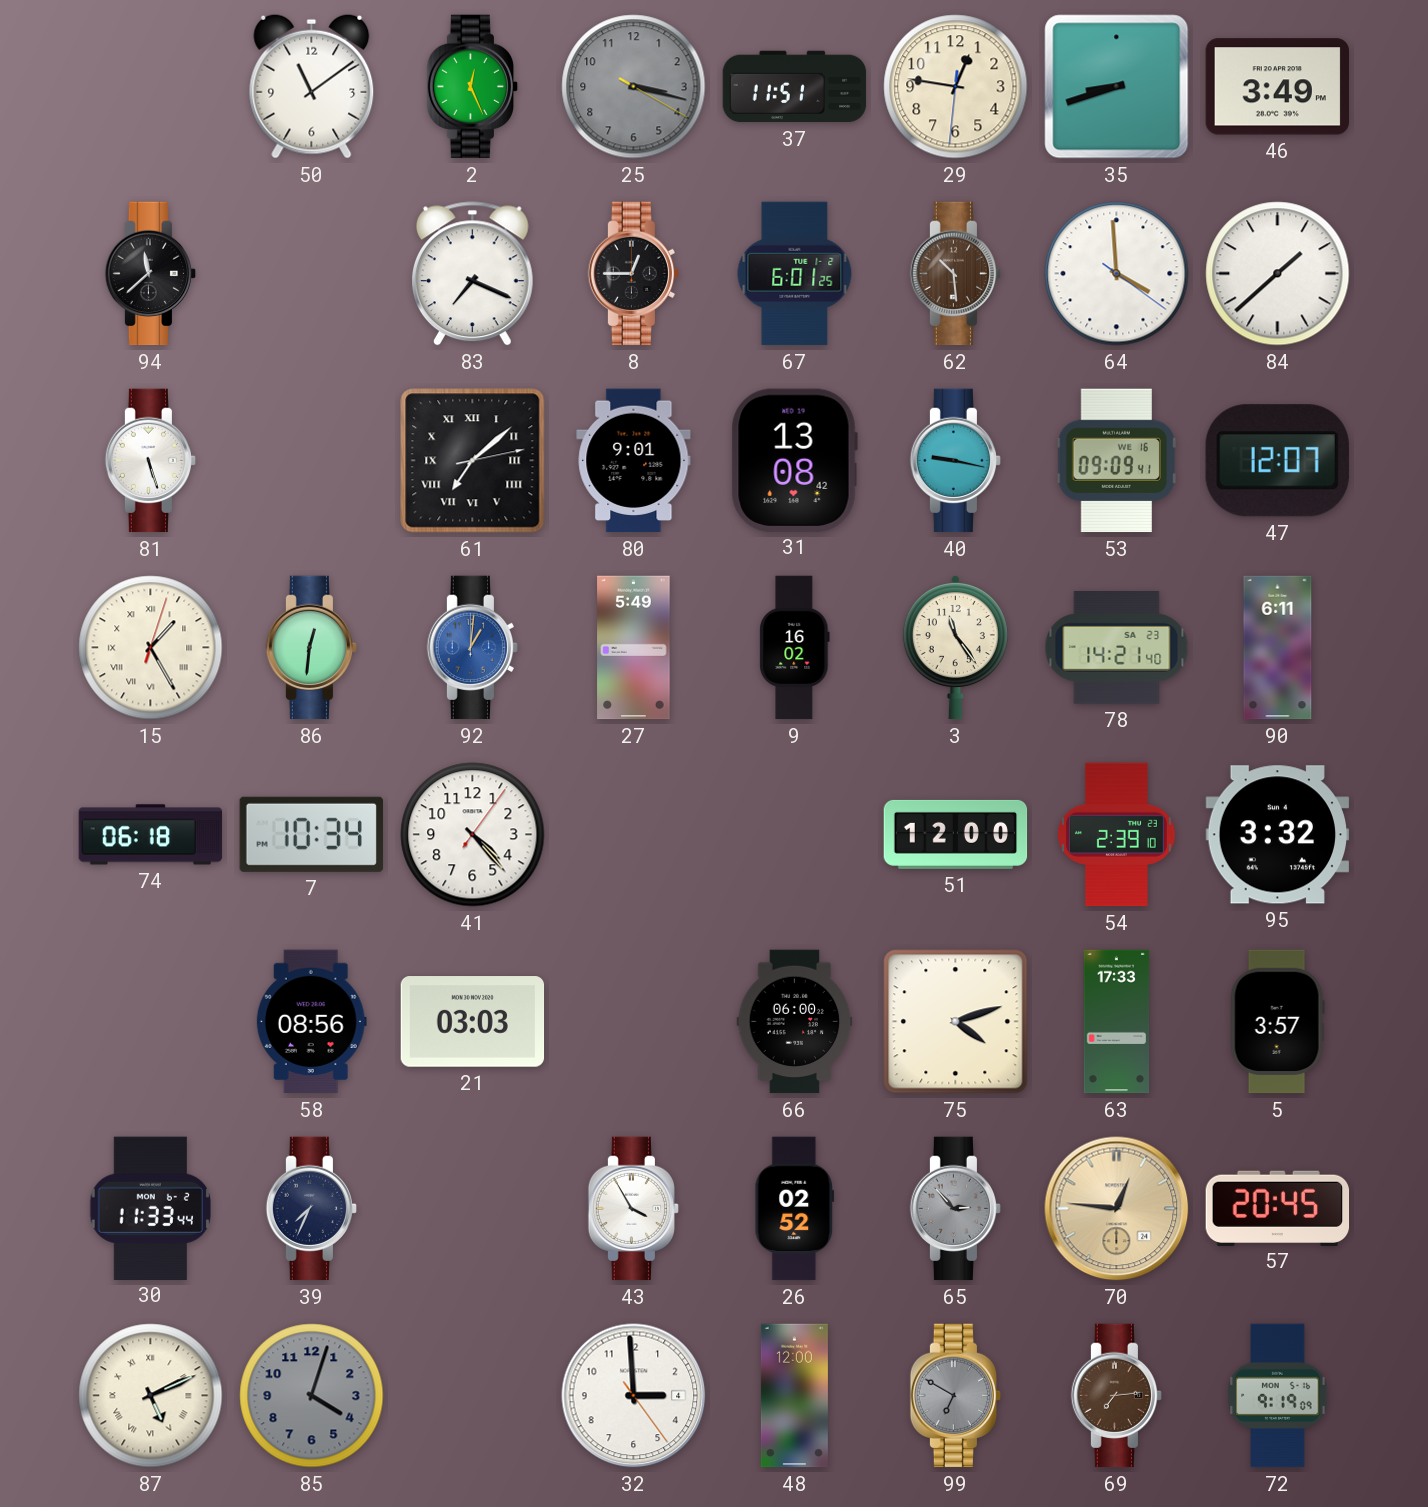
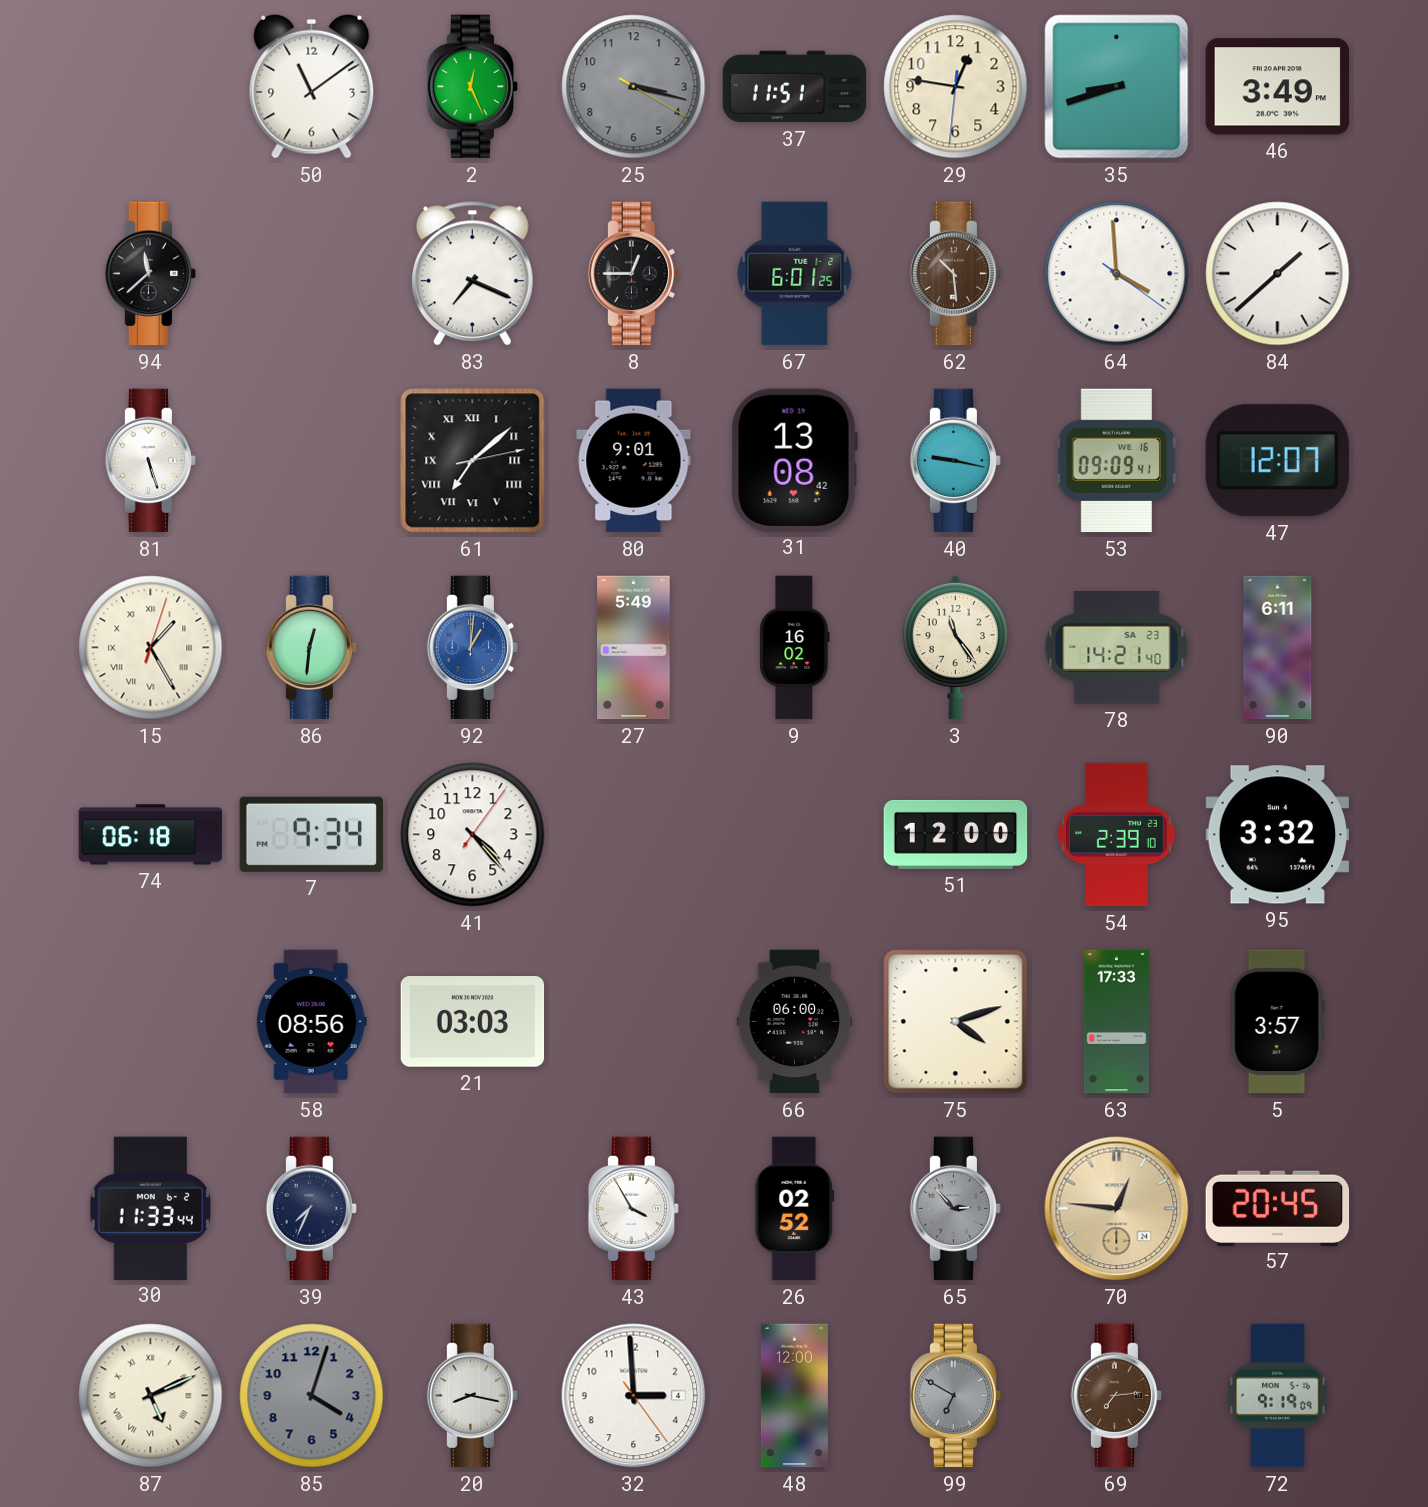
7: 10:34 -> 9:34 (311, 834)
20: none -> 8:17 (473, 1396)
